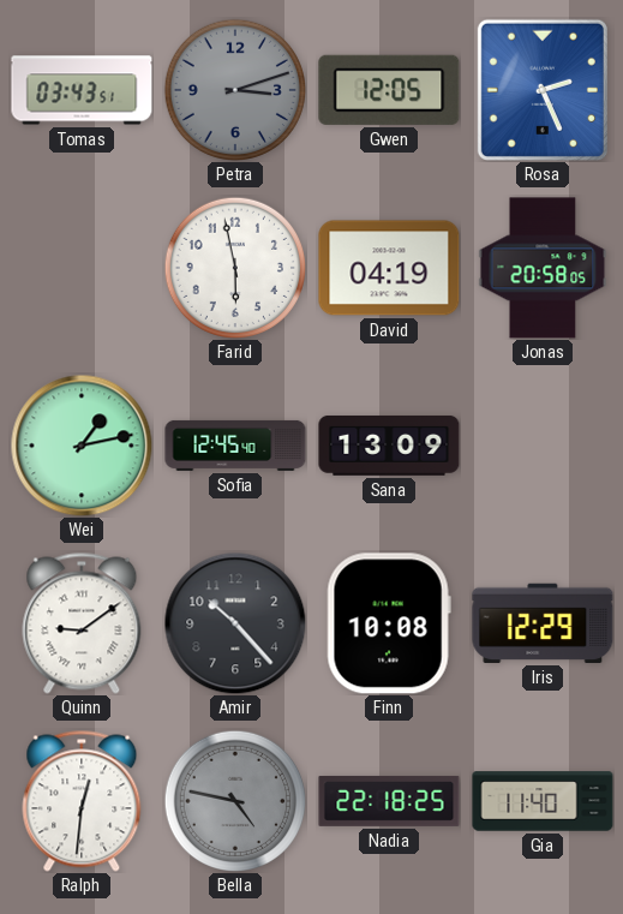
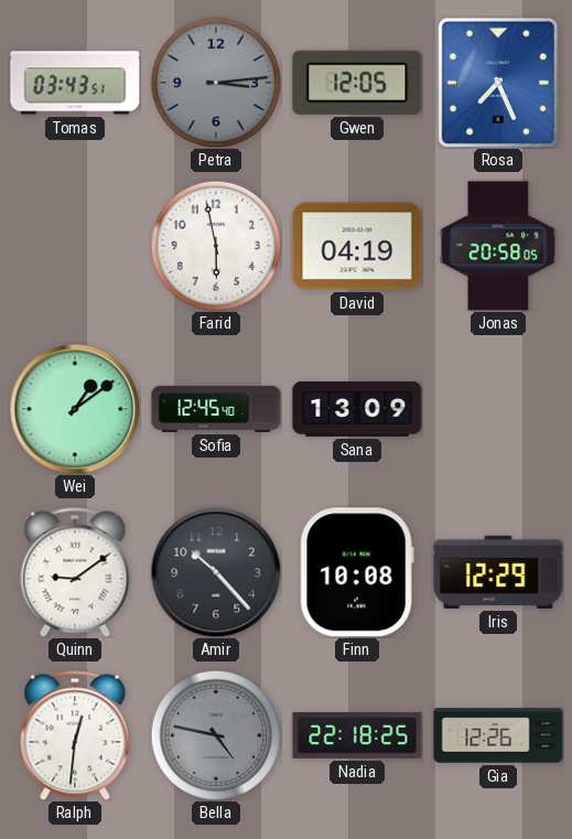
Petra: 3:12 -> 3:14 (215, 82)
Rosa: 2:26 -> 7:26 (498, 83)
Wei: 1:13 -> 1:09 (75, 409)
Gia: 11:40 -> 12:26 (498, 735)
